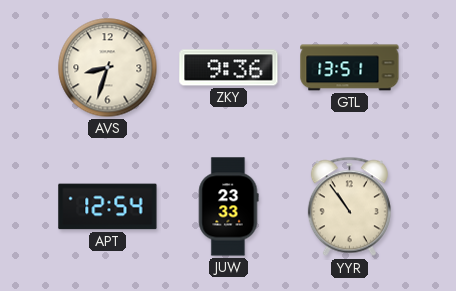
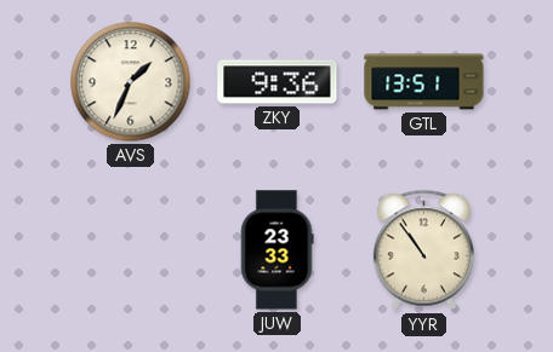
AVS: 8:33 -> 1:34 (131, 82)
APT: 12:54 -> none (108, 207)
